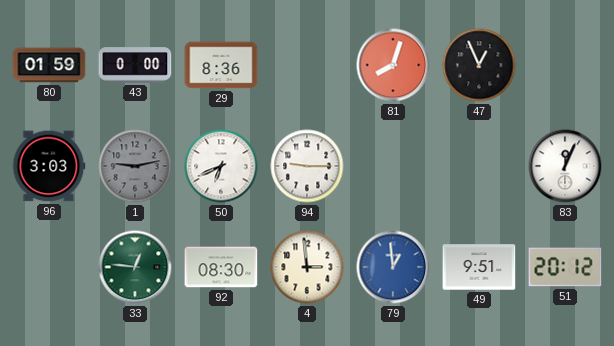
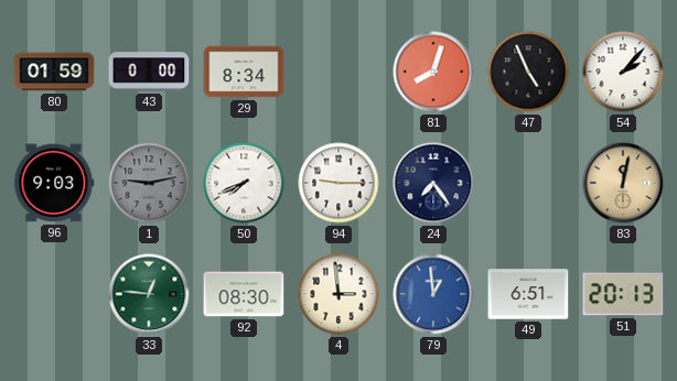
29: 8:36 -> 8:34 (244, 72)
47: 12:56 -> 4:56 (528, 72)
54: none -> 2:07 (623, 72)
96: 3:03 -> 9:03 (54, 183)
50: 6:41 -> 7:41 (244, 183)
24: none -> 7:24 (433, 183)
83: 12:04 -> 12:02 (623, 183)
83 dial: white -> champagne (623, 183)
49: 9:51 -> 6:51 (528, 294)
51: 20:12 -> 20:13 (623, 294)
